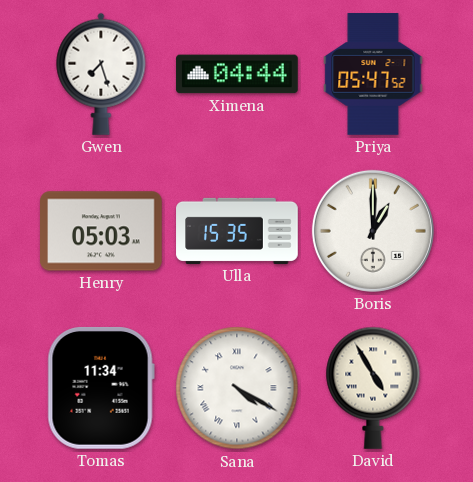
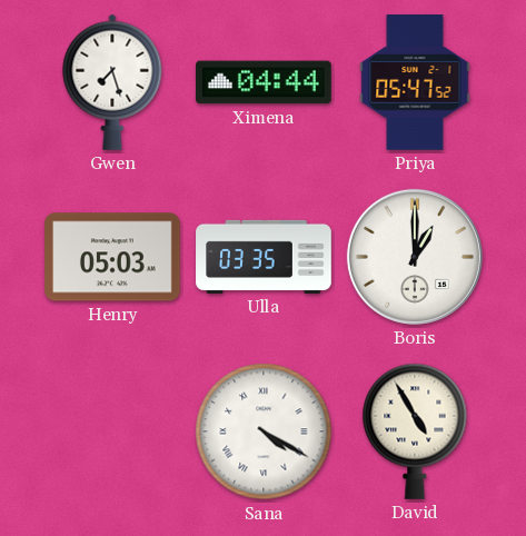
Ulla: 15:35 -> 03:35 (264, 257)
Tomas: 11:34 -> none (101, 388)
